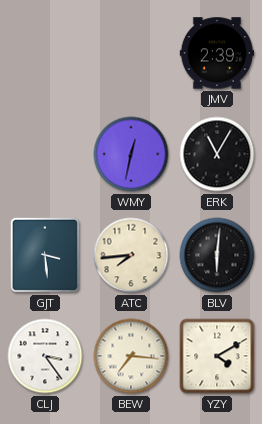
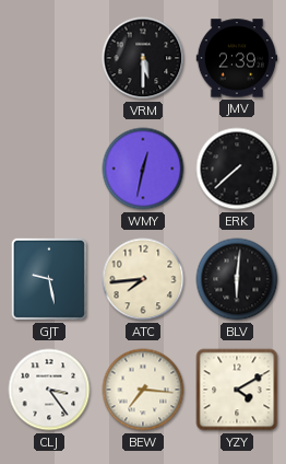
VRM: none -> 5:30 (143, 58)
ERK: 11:05 -> 7:38 (237, 169)
GJT: 3:29 -> 9:28 (49, 279)
